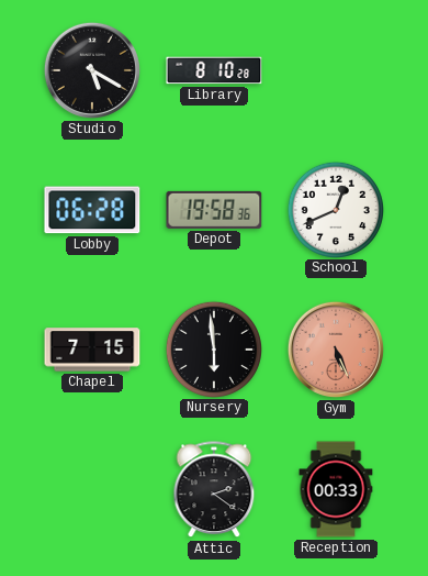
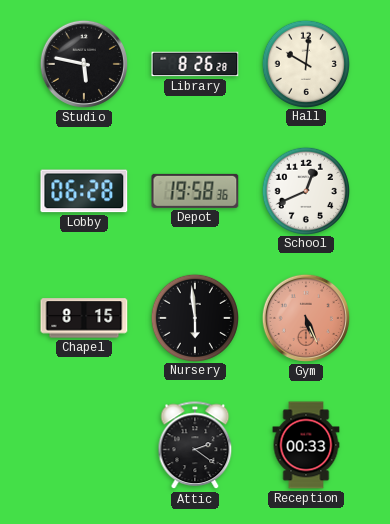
Studio: 5:20 -> 5:47 (84, 64)
Library: 8:10 -> 8:26 (195, 64)
Hall: none -> 10:01 (305, 63)
Chapel: 7:15 -> 8:15 (84, 318)
